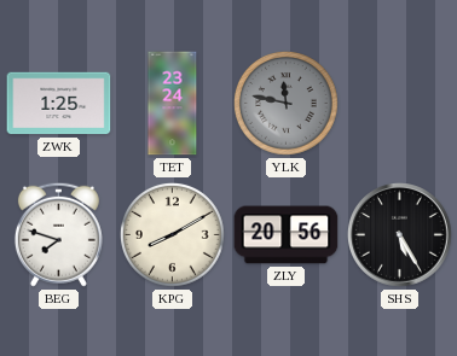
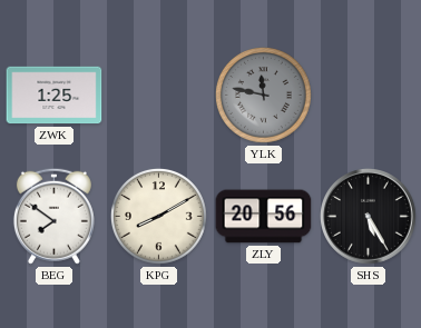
TET: 23:24 -> none (173, 104)
BEG: 7:48 -> 7:51 (53, 216)
